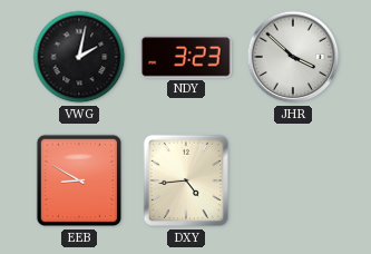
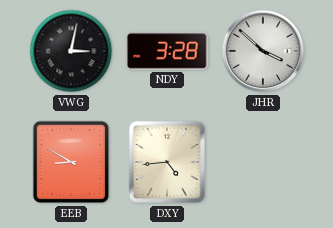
VWG: 2:02 -> 3:02 (71, 51)
NDY: 3:23 -> 3:28 (167, 51)
